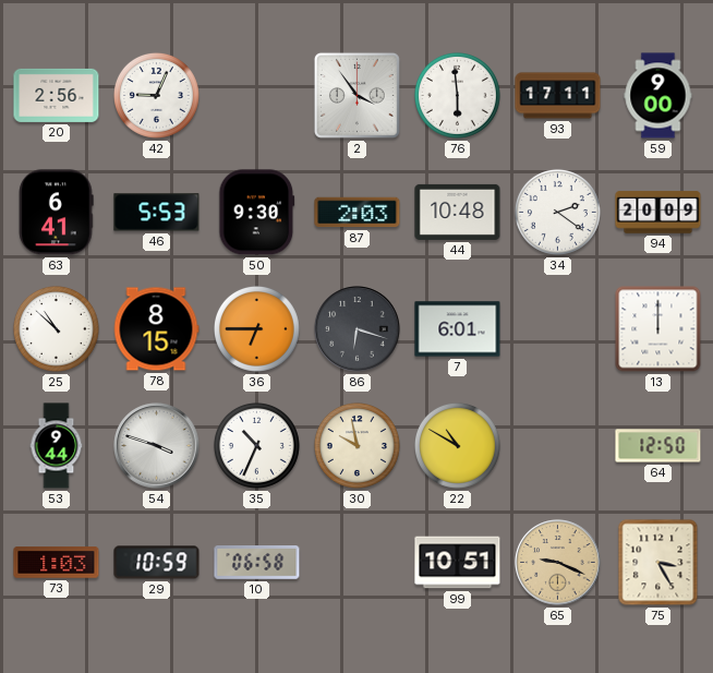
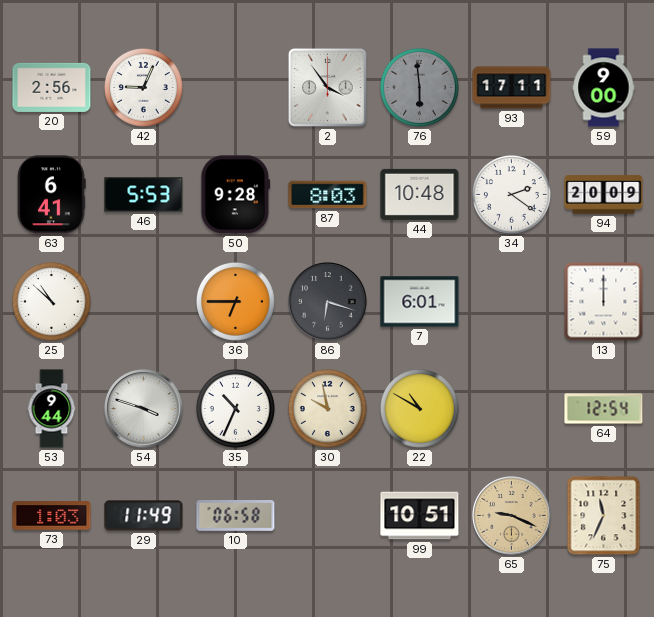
76 dial: white -> grey (419, 87)
50: 9:30 -> 9:28 (236, 195)
87: 2:03 -> 8:03 (328, 195)
78: 8:15 -> none (156, 329)
64: 12:50 -> 12:54 (604, 409)
29: 10:59 -> 11:49 (144, 516)
75: 3:25 -> 11:34 (604, 516)
